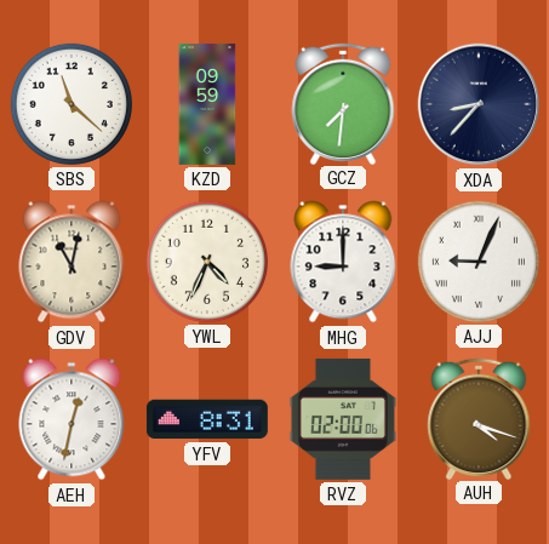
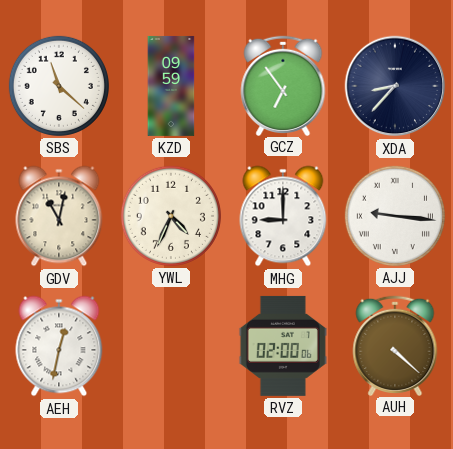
GCZ: 7:31 -> 6:54 (283, 85)
AJJ: 9:04 -> 9:16 (395, 216)
YFV: 8:31 -> none (207, 419)
AUH: 4:18 -> 4:22 (395, 345)
